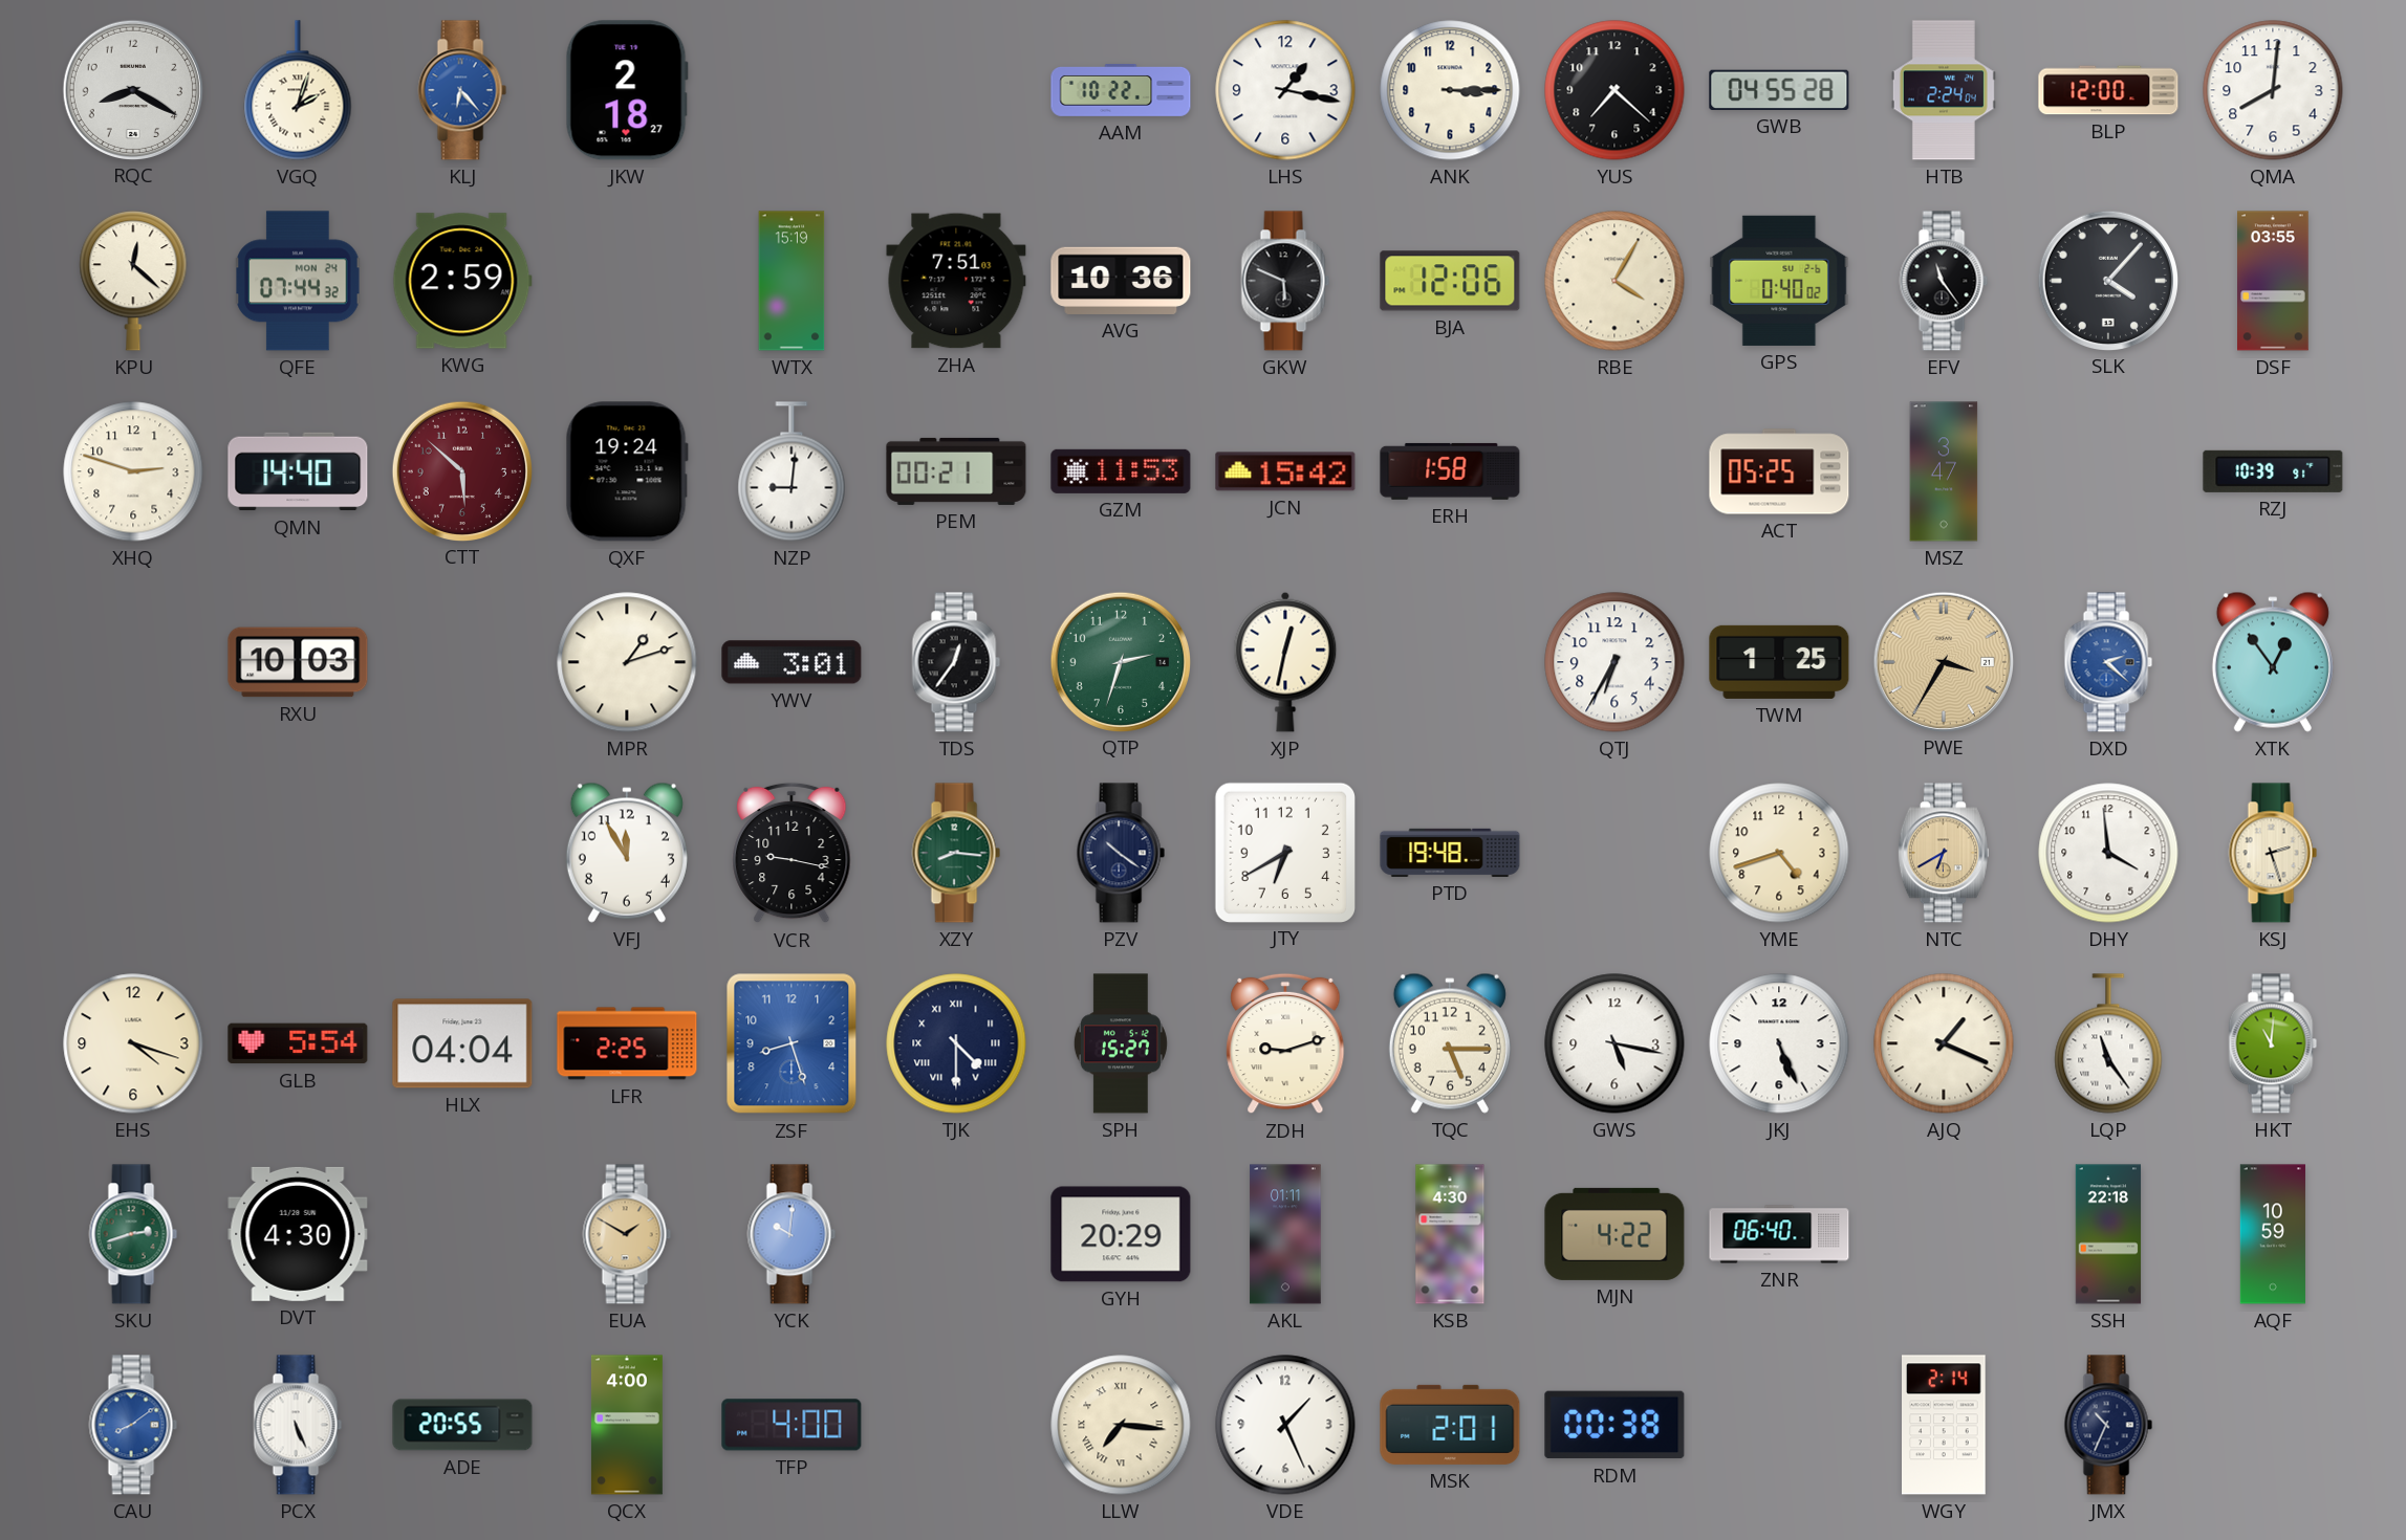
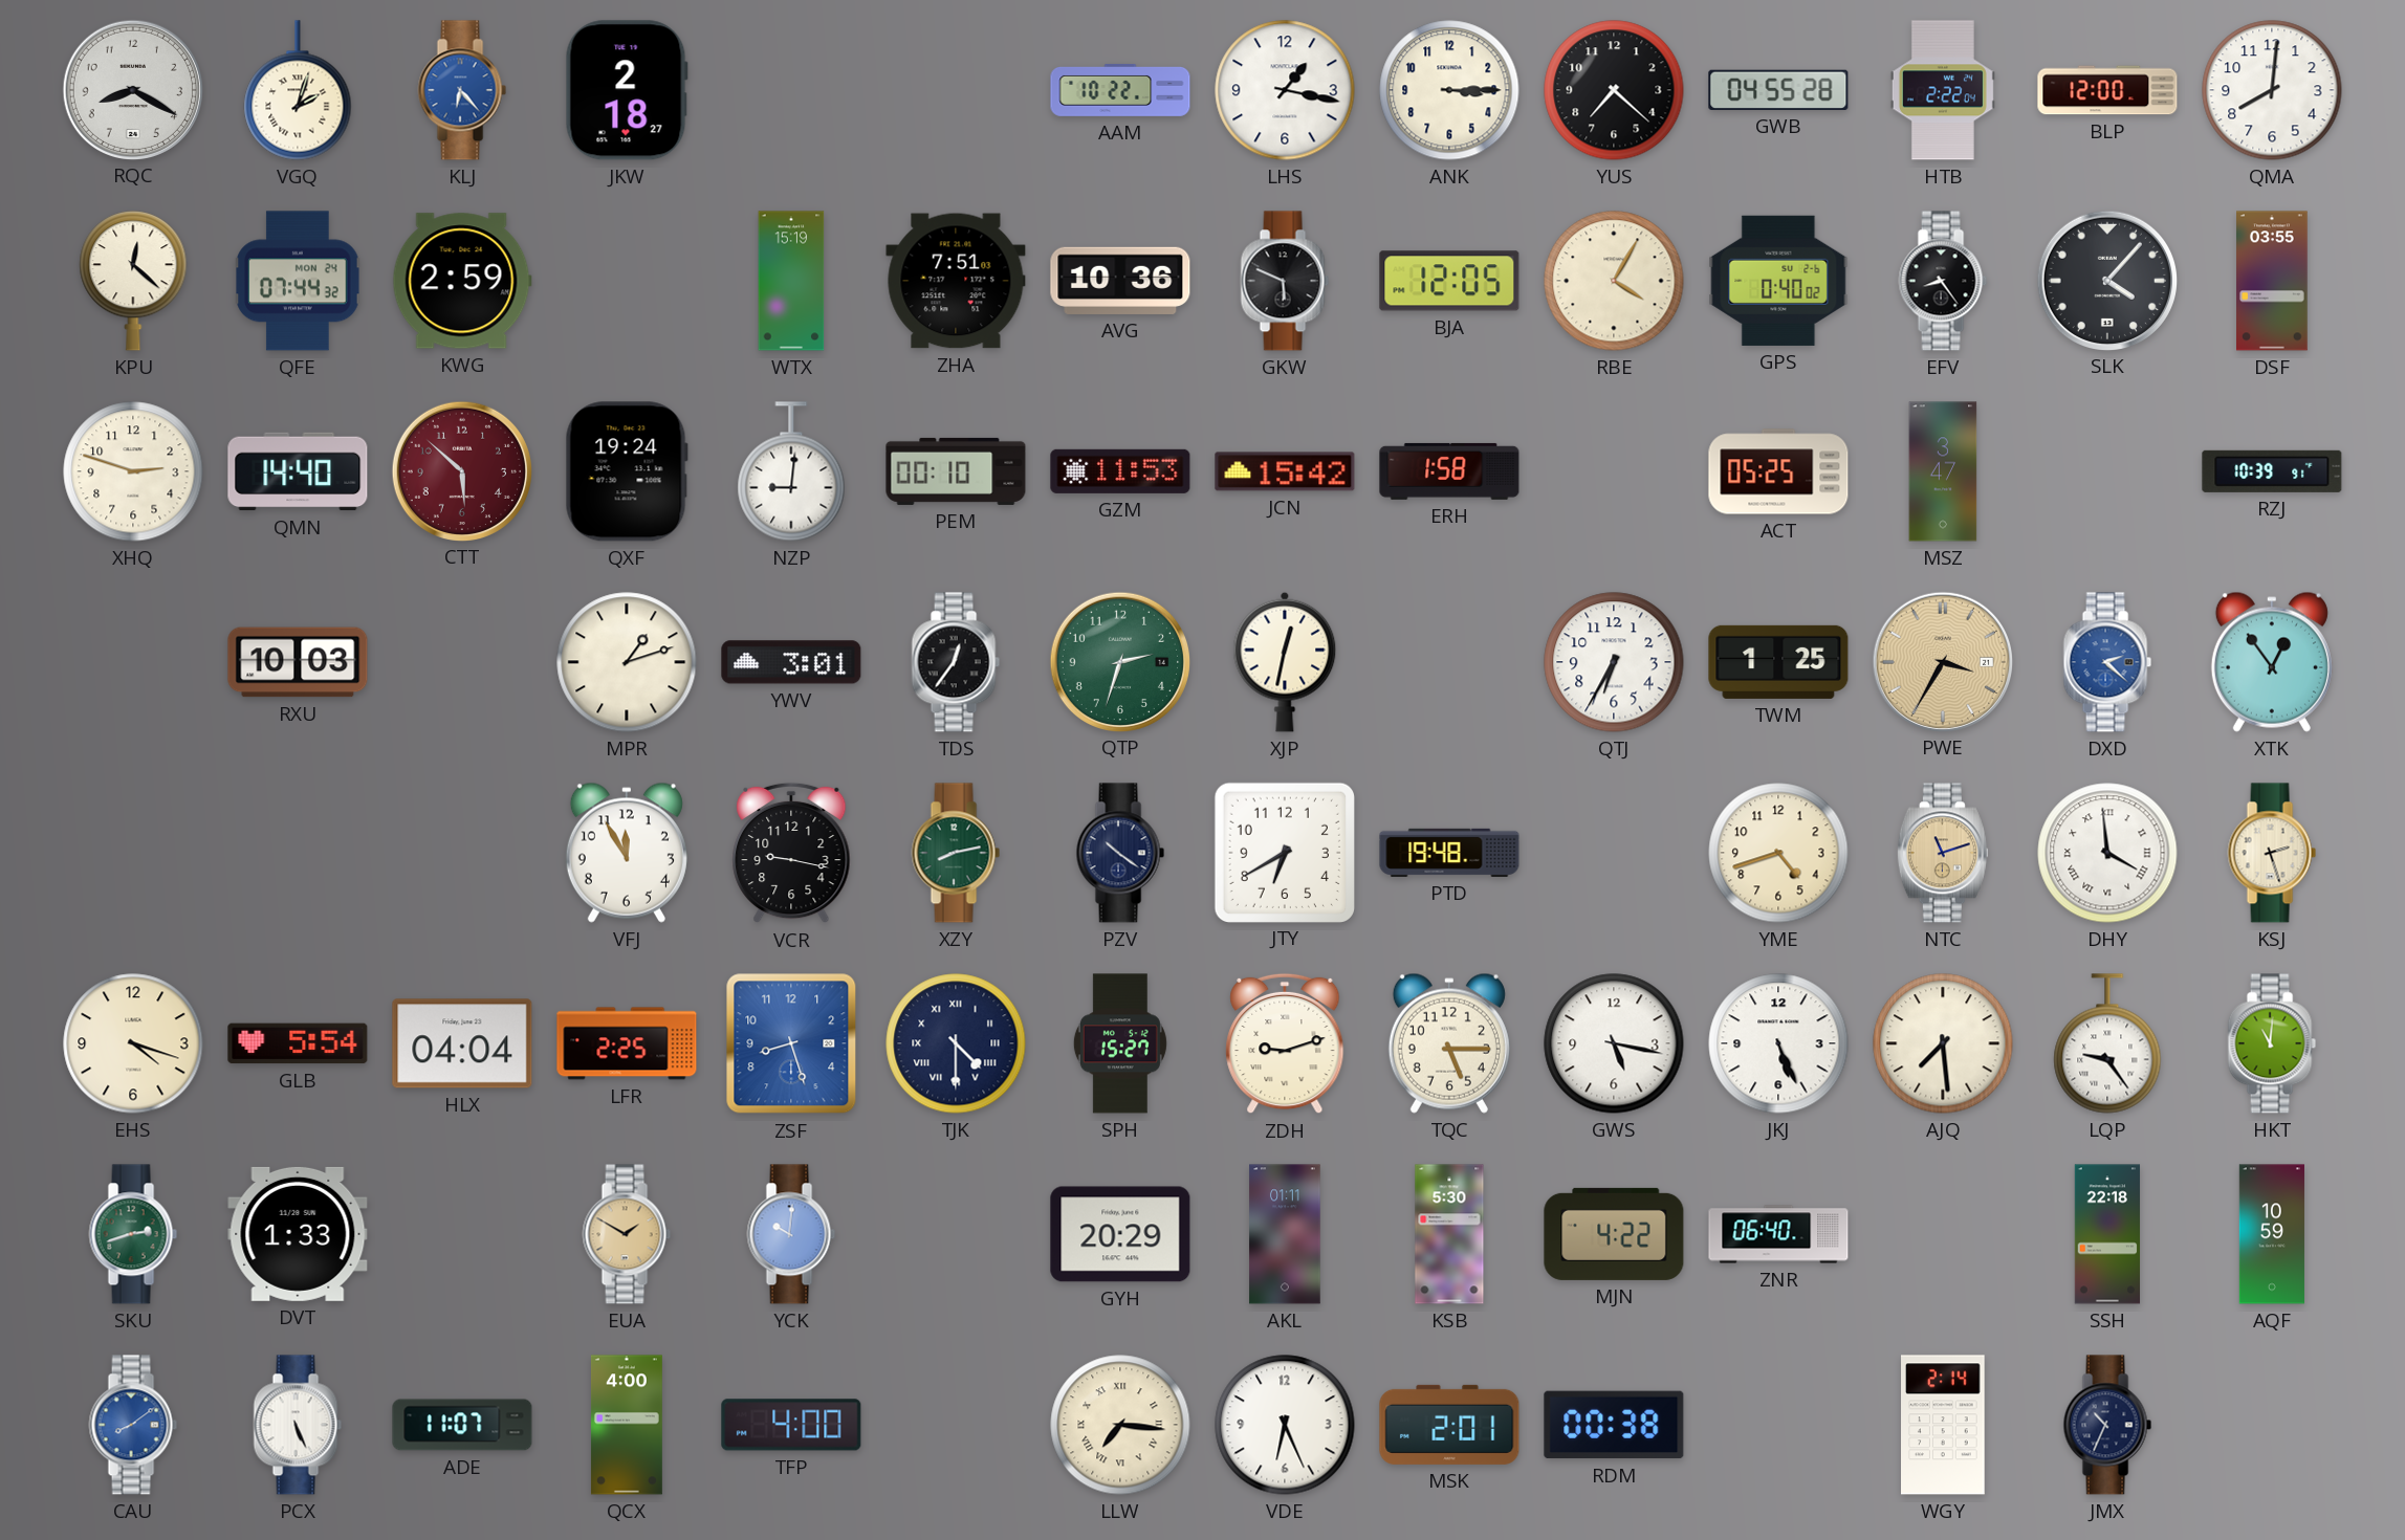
HTB: 2:24 -> 2:22 (1943, 90)
BJA: 12:06 -> 12:05 (1449, 281)
EFV: 11:24 -> 8:24 (1943, 281)
PEM: 00:21 -> 00:10 (956, 471)
XZY: 8:16 -> 8:13 (956, 853)
NTC: 6:40 -> 11:12 (1943, 853)
DHY numerals: Arabic -> Roman (2107, 853)
AJQ: 1:19 -> 7:29 (1943, 1043)
LQP: 11:24 -> 9:24 (2107, 1043)
DVT: 4:30 -> 1:33 (298, 1234)
KSB: 4:30 -> 5:30 (1449, 1234)
ADE: 20:55 -> 11:07 (462, 1425)
VDE: 1:26 -> 6:26 (1285, 1425)
